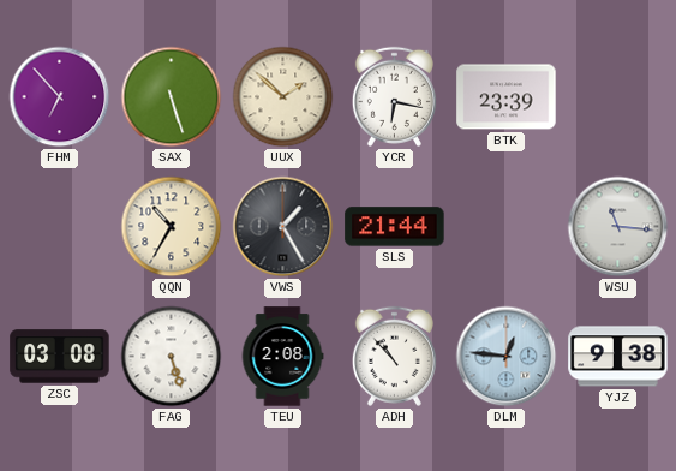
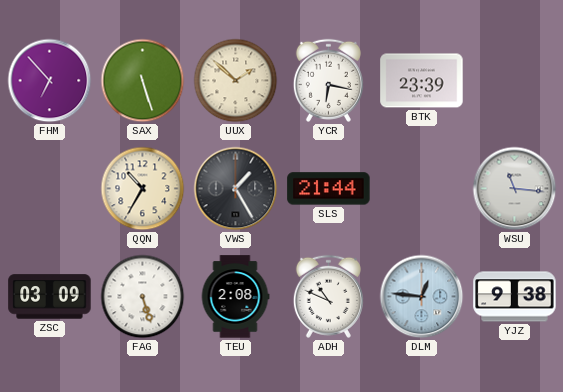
ZSC: 03:08 -> 03:09 (50, 297)
ADH: 10:53 -> 10:49 (328, 296)
